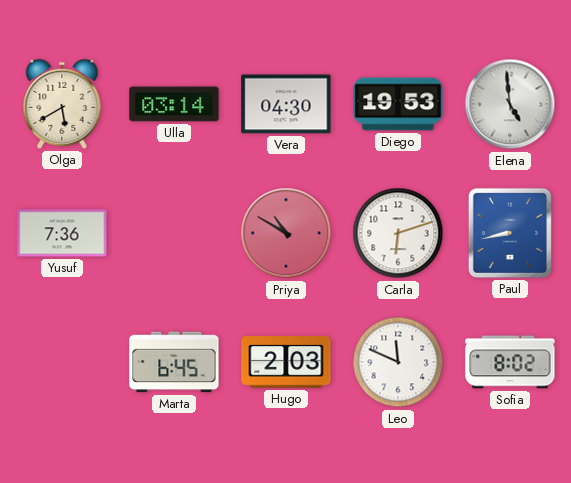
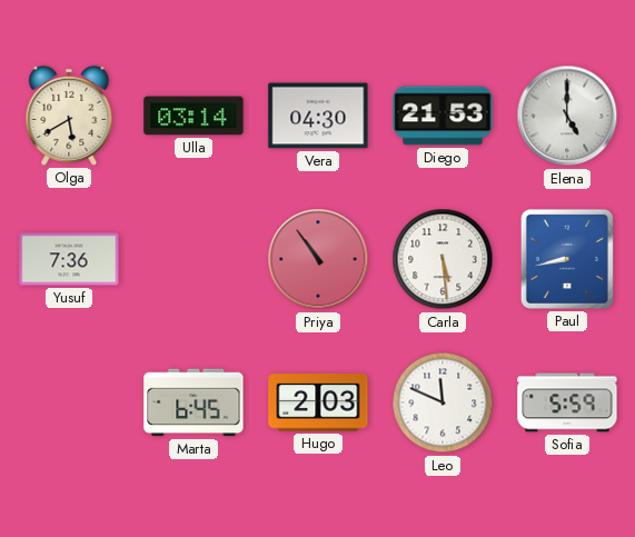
Diego: 19:53 -> 21:53 (443, 116)
Elena: 4:59 -> 5:00 (567, 116)
Priya: 10:50 -> 10:54 (318, 259)
Carla: 6:12 -> 5:29 (443, 259)
Sofia: 8:02 -> 5:59 (567, 402)
